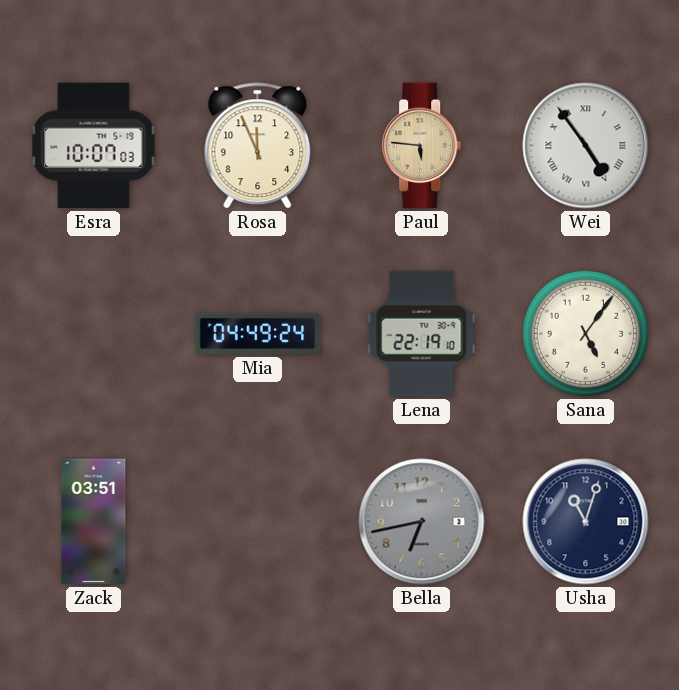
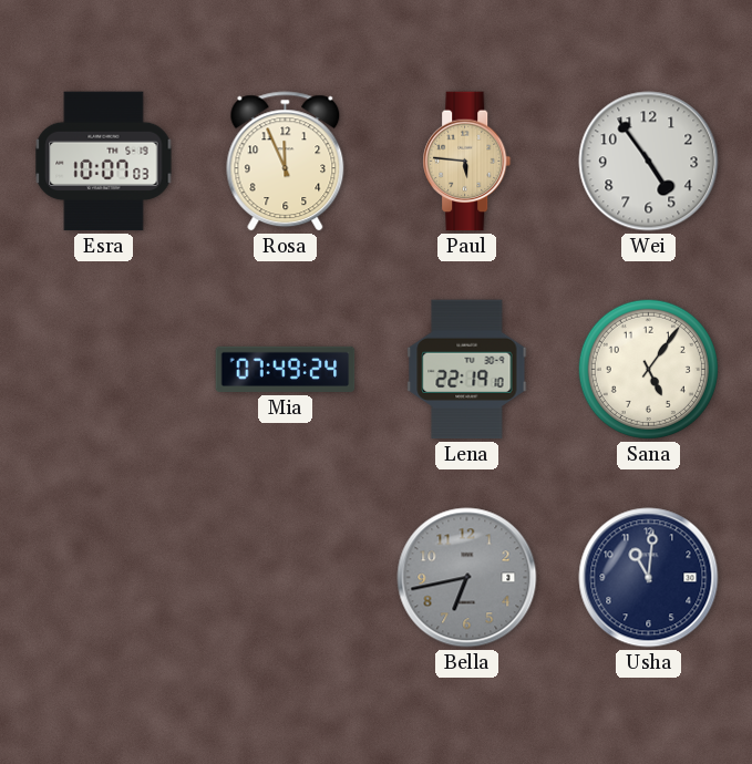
Wei numerals: Roman -> Arabic (649, 162)
Mia: 04:49 -> 07:49 (286, 370)
Zack: 03:51 -> none (94, 522)
Usha: 11:03 -> 11:01 (649, 578)
